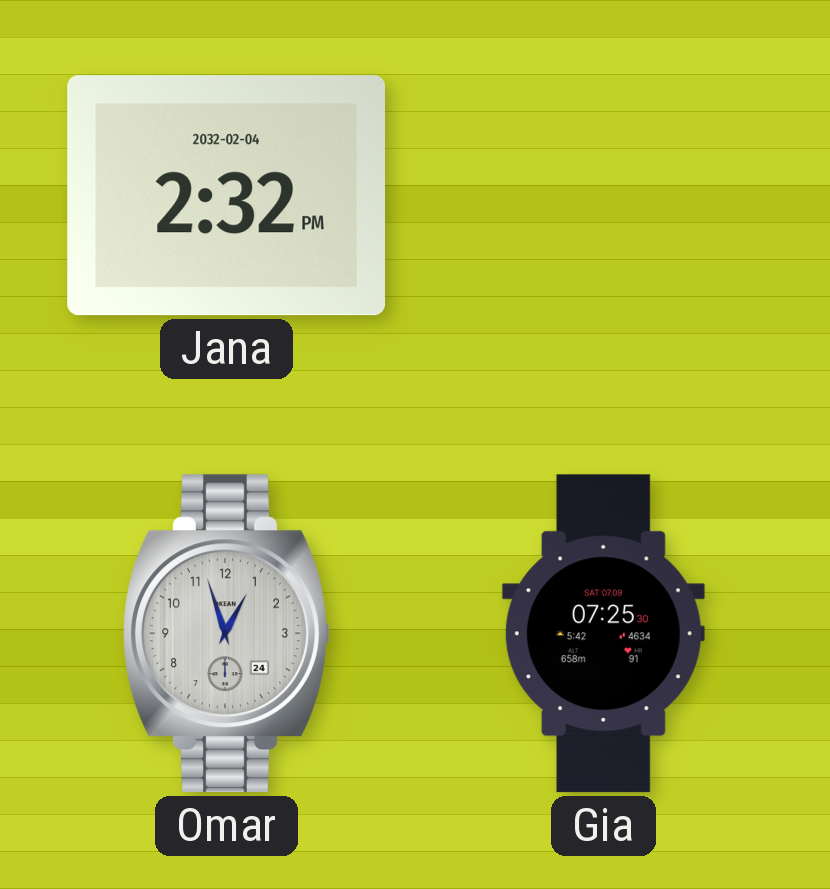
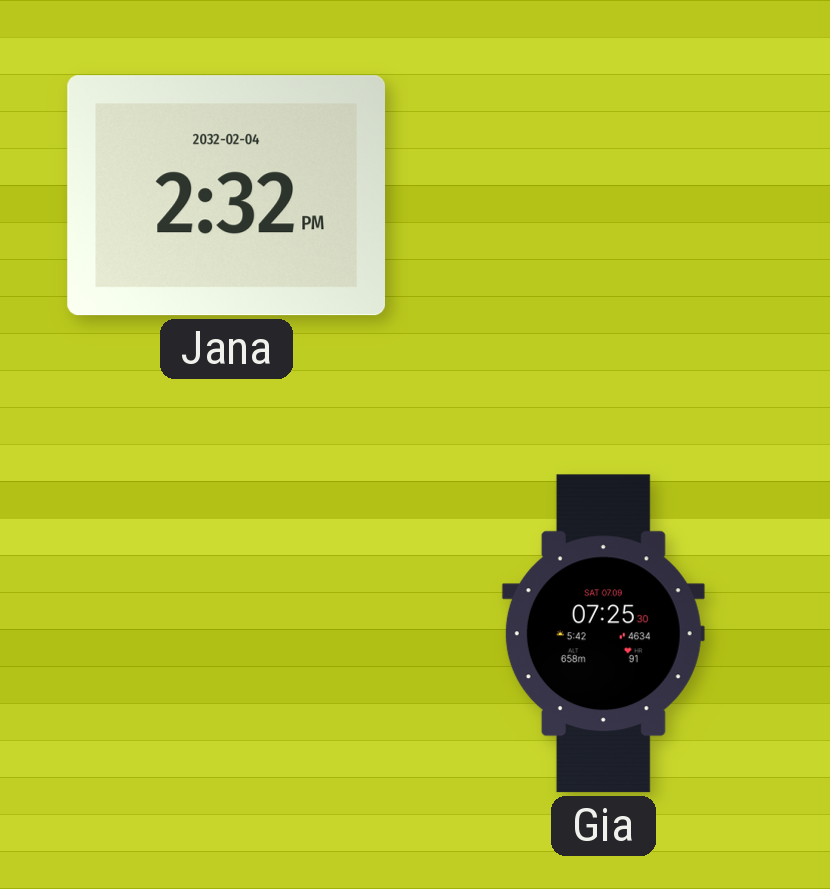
Omar: 12:57 -> none (227, 634)
